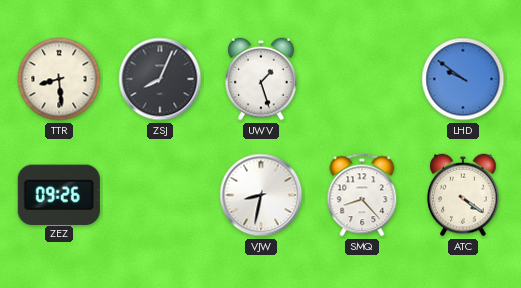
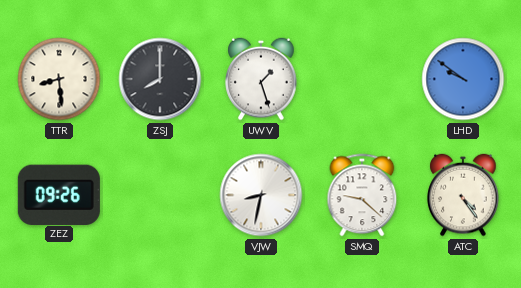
ZSJ: 8:04 -> 8:00 (160, 79)
SMQ: 8:23 -> 9:22 (362, 195)
ATC: 4:21 -> 4:24 (463, 195)
